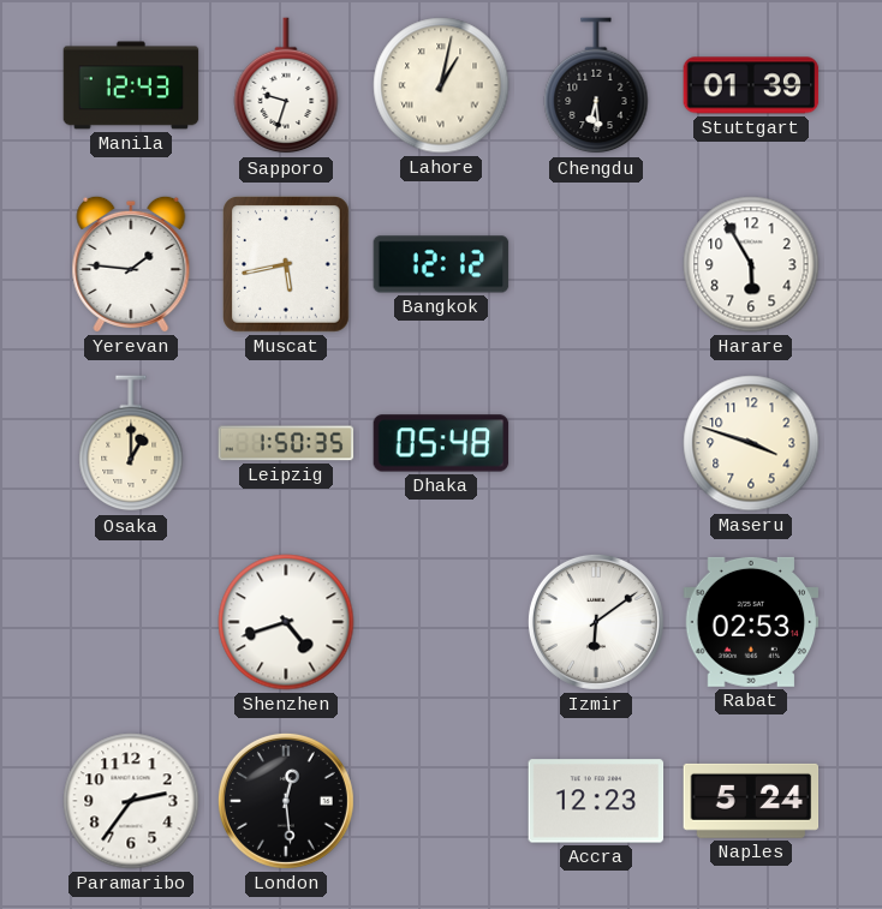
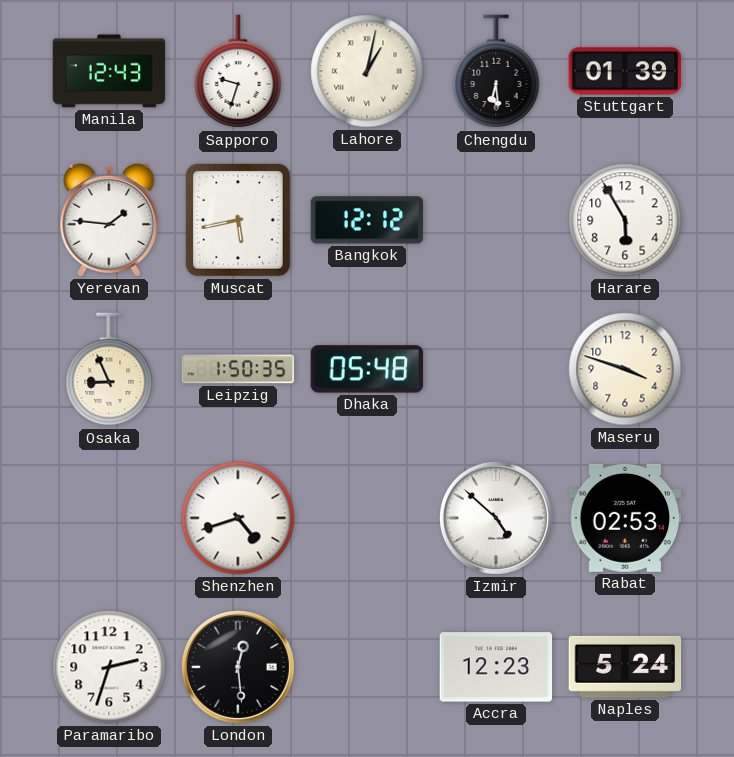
Osaka: 1:00 -> 8:56 (109, 370)
Izmir: 6:09 -> 4:52 (496, 518)
Paramaribo: 2:36 -> 2:33 (109, 667)
